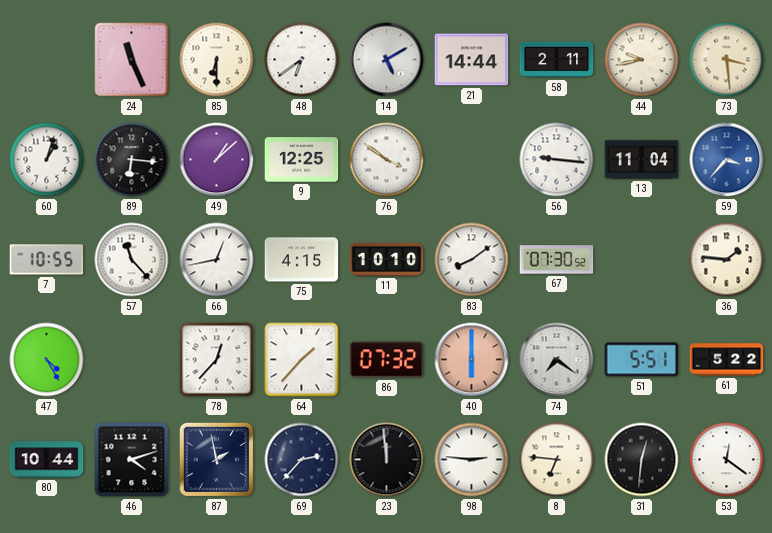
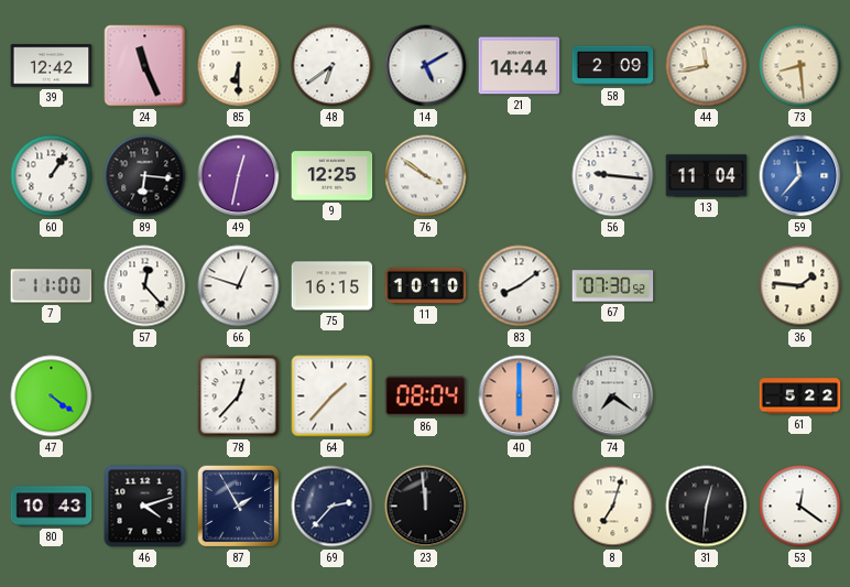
39: none -> 12:42 (52, 66)
58: 2:11 -> 2:09 (613, 66)
44: 9:43 -> 11:43 (707, 66)
73: 3:29 -> 8:29 (800, 66)
60: 1:03 -> 1:06 (52, 176)
49: 1:08 -> 12:32 (239, 176)
59: 3:37 -> 11:37 (800, 176)
7: 10:55 -> 11:00 (52, 286)
57: 11:23 -> 12:23 (145, 286)
66: 12:43 -> 12:48 (239, 286)
75: 4:15 -> 16:15 (333, 286)
47: 4:25 -> 4:21 (52, 396)
86: 07:32 -> 08:04 (426, 396)
51: 5:51 -> none (642, 360)
80: 10:44 -> 10:43 (52, 507)
87: 1:58 -> 1:55 (239, 507)
98: 2:46 -> none (472, 460)
8: 6:46 -> 7:03 (613, 507)
